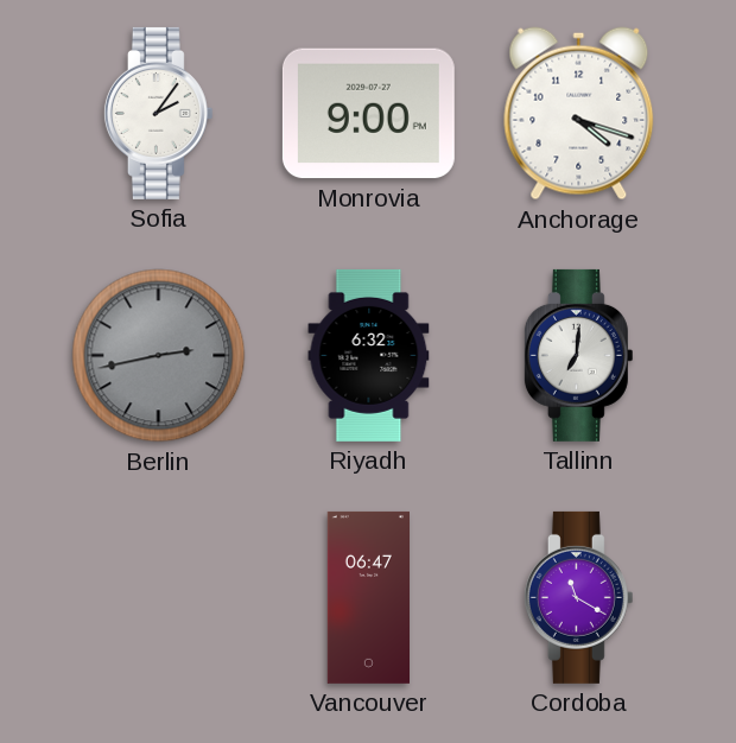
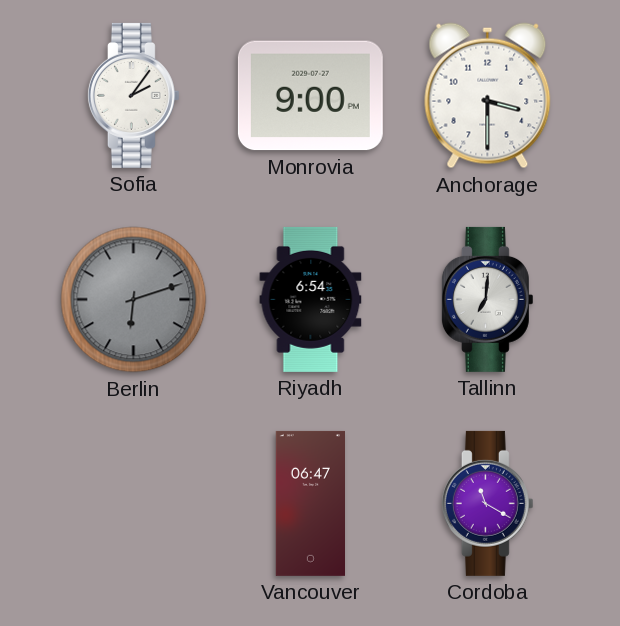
Anchorage: 4:18 -> 3:30 (488, 96)
Berlin: 2:43 -> 6:12 (134, 300)
Riyadh: 6:32 -> 6:54 (311, 299)
